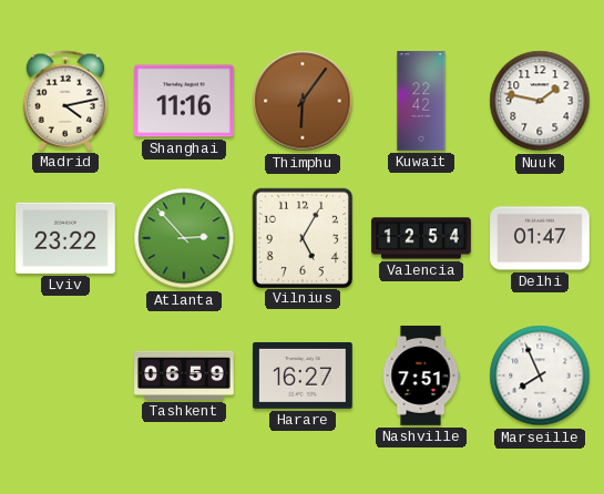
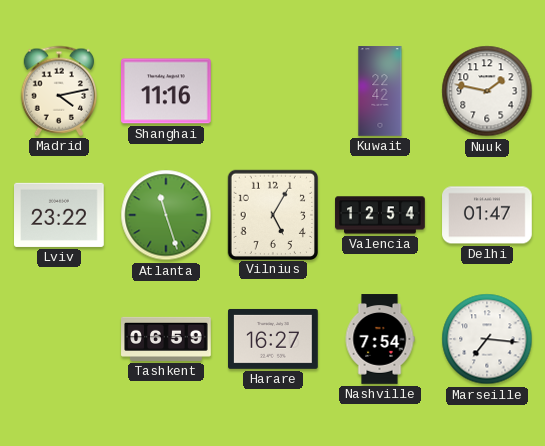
Thimphu: 6:06 -> none (303, 101)
Atlanta: 2:53 -> 11:27 (166, 215)
Nashville: 7:51 -> 7:54 (380, 339)
Marseille: 7:56 -> 7:16 (487, 339)
